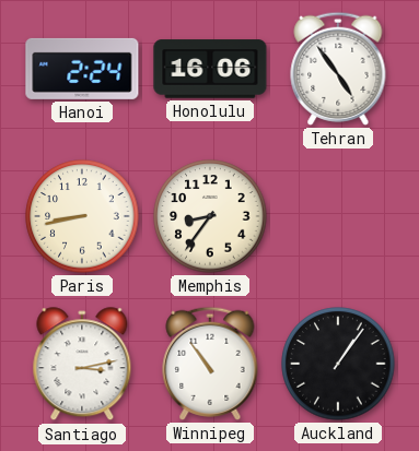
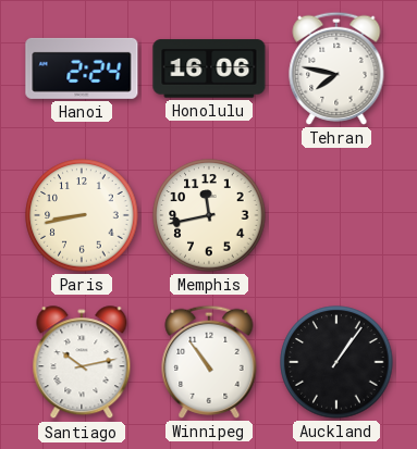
Tehran: 4:54 -> 7:47 (336, 68)
Memphis: 8:36 -> 11:43 (209, 215)
Santiago: 3:13 -> 10:13 (82, 363)
